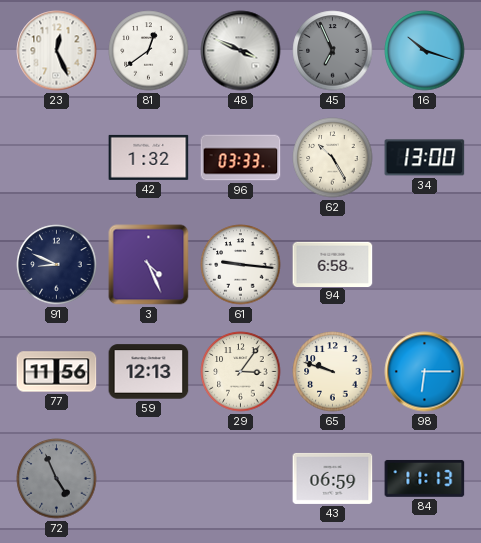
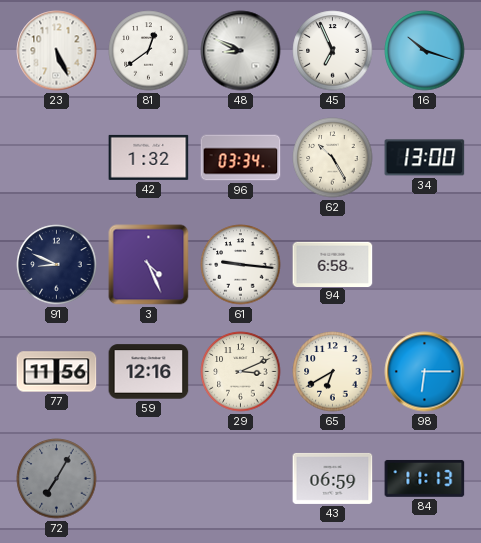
23: 12:26 -> 5:26 (57, 51)
48: 3:49 -> 8:49 (241, 51)
45 dial: grey -> white (333, 51)
96: 03:33 -> 03:34 (241, 158)
59: 12:13 -> 12:16 (149, 372)
29: 3:06 -> 3:11 (241, 372)
65: 9:48 -> 6:40 (333, 372)
72: 4:56 -> 7:05 (57, 479)
